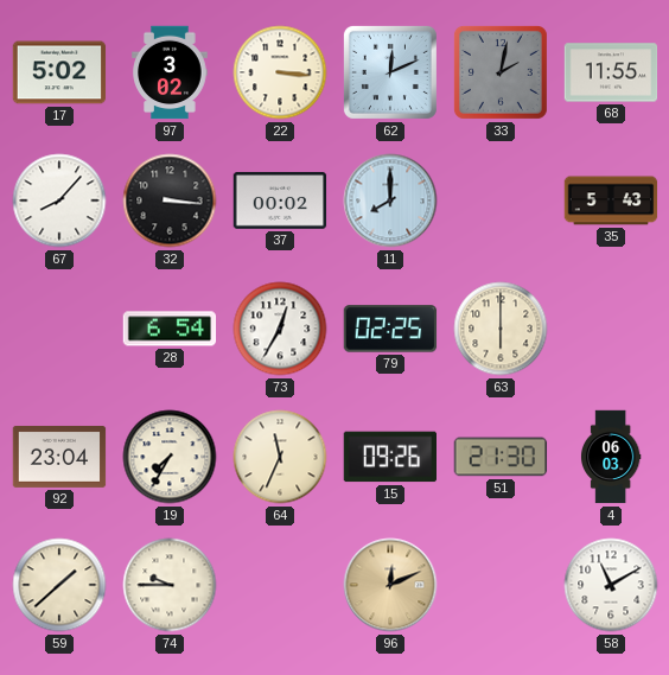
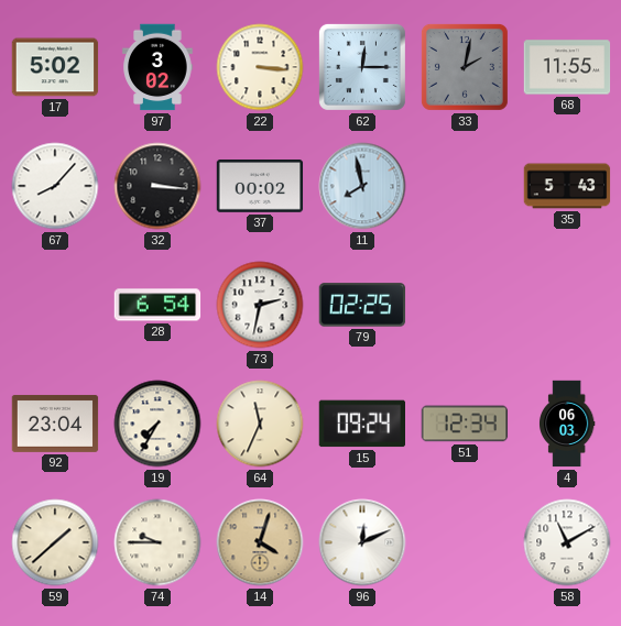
62: 12:11 -> 12:15 (362, 67)
11: 8:00 -> 7:58 (362, 186)
73: 12:35 -> 2:32 (260, 305)
63: 6:00 -> none (501, 329)
15: 09:26 -> 09:24 (361, 424)
51: 21:30 -> 12:34 (465, 424)
14: none -> 4:03 (260, 542)
96 dial: champagne -> white (362, 542)
